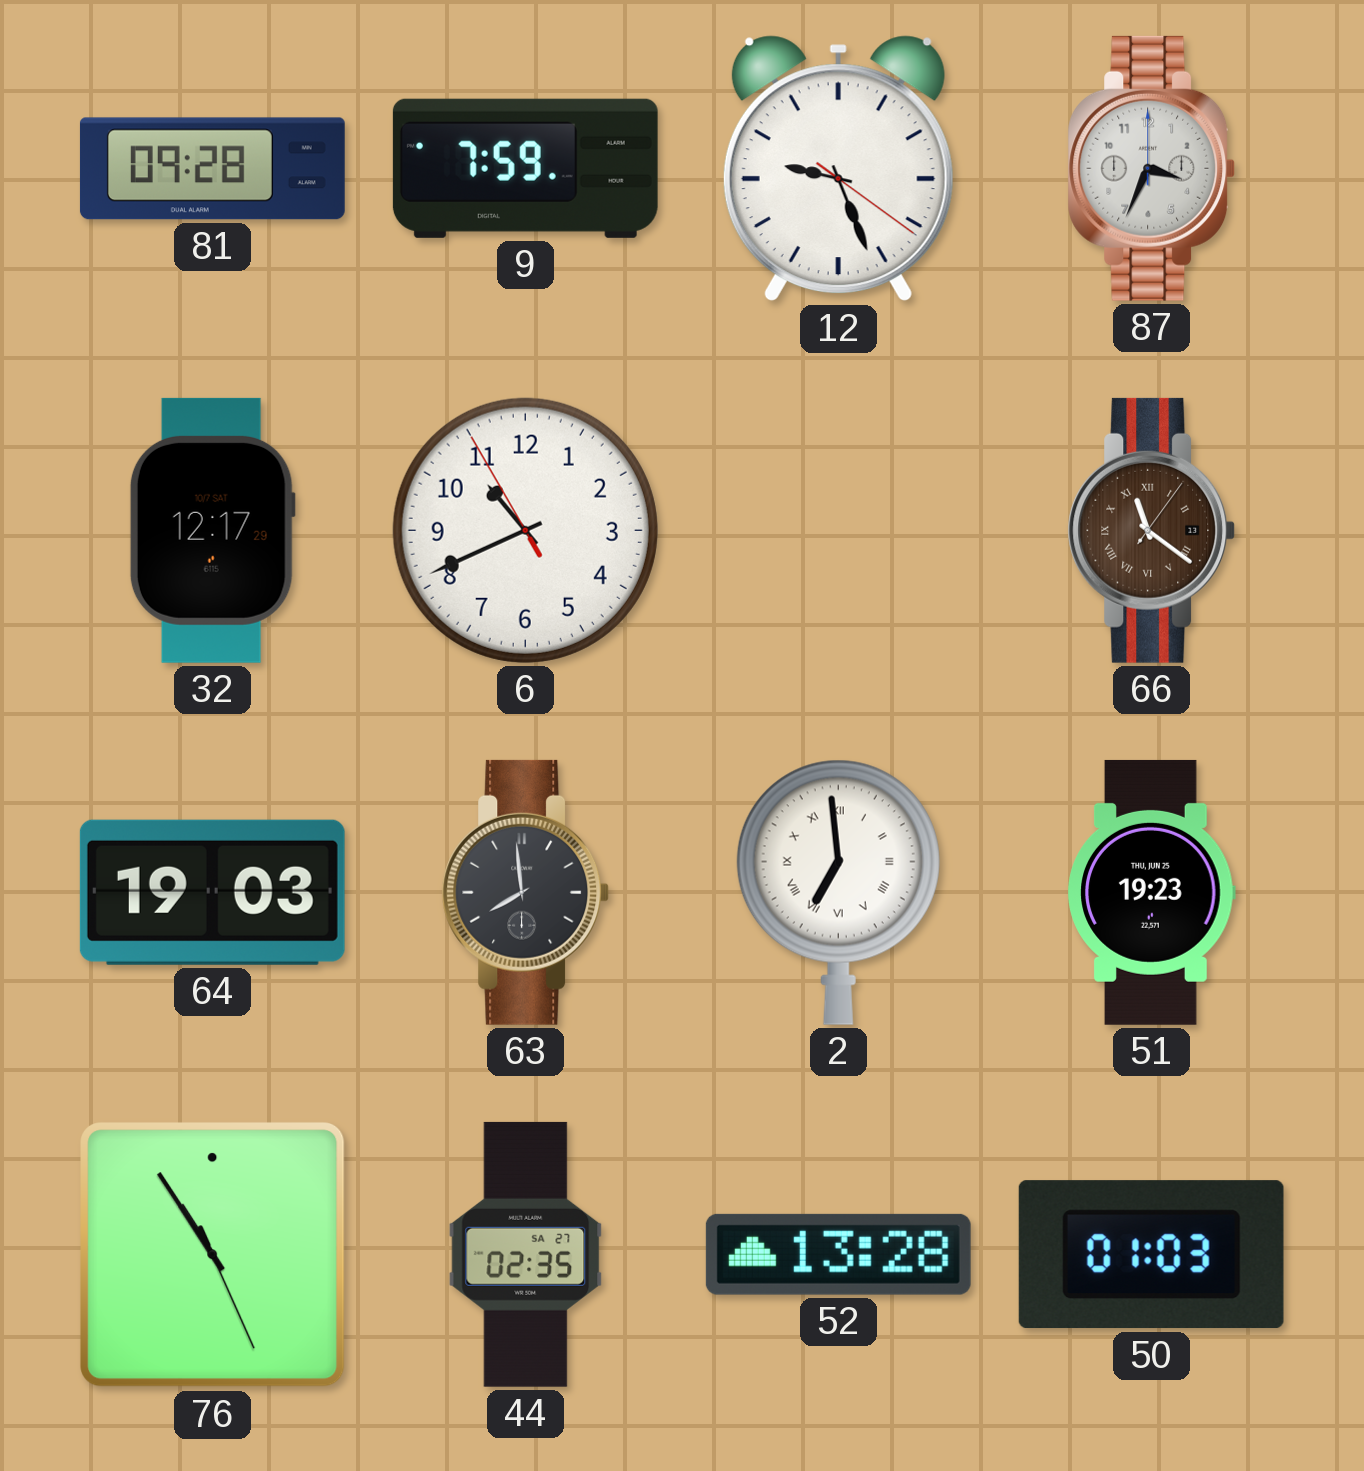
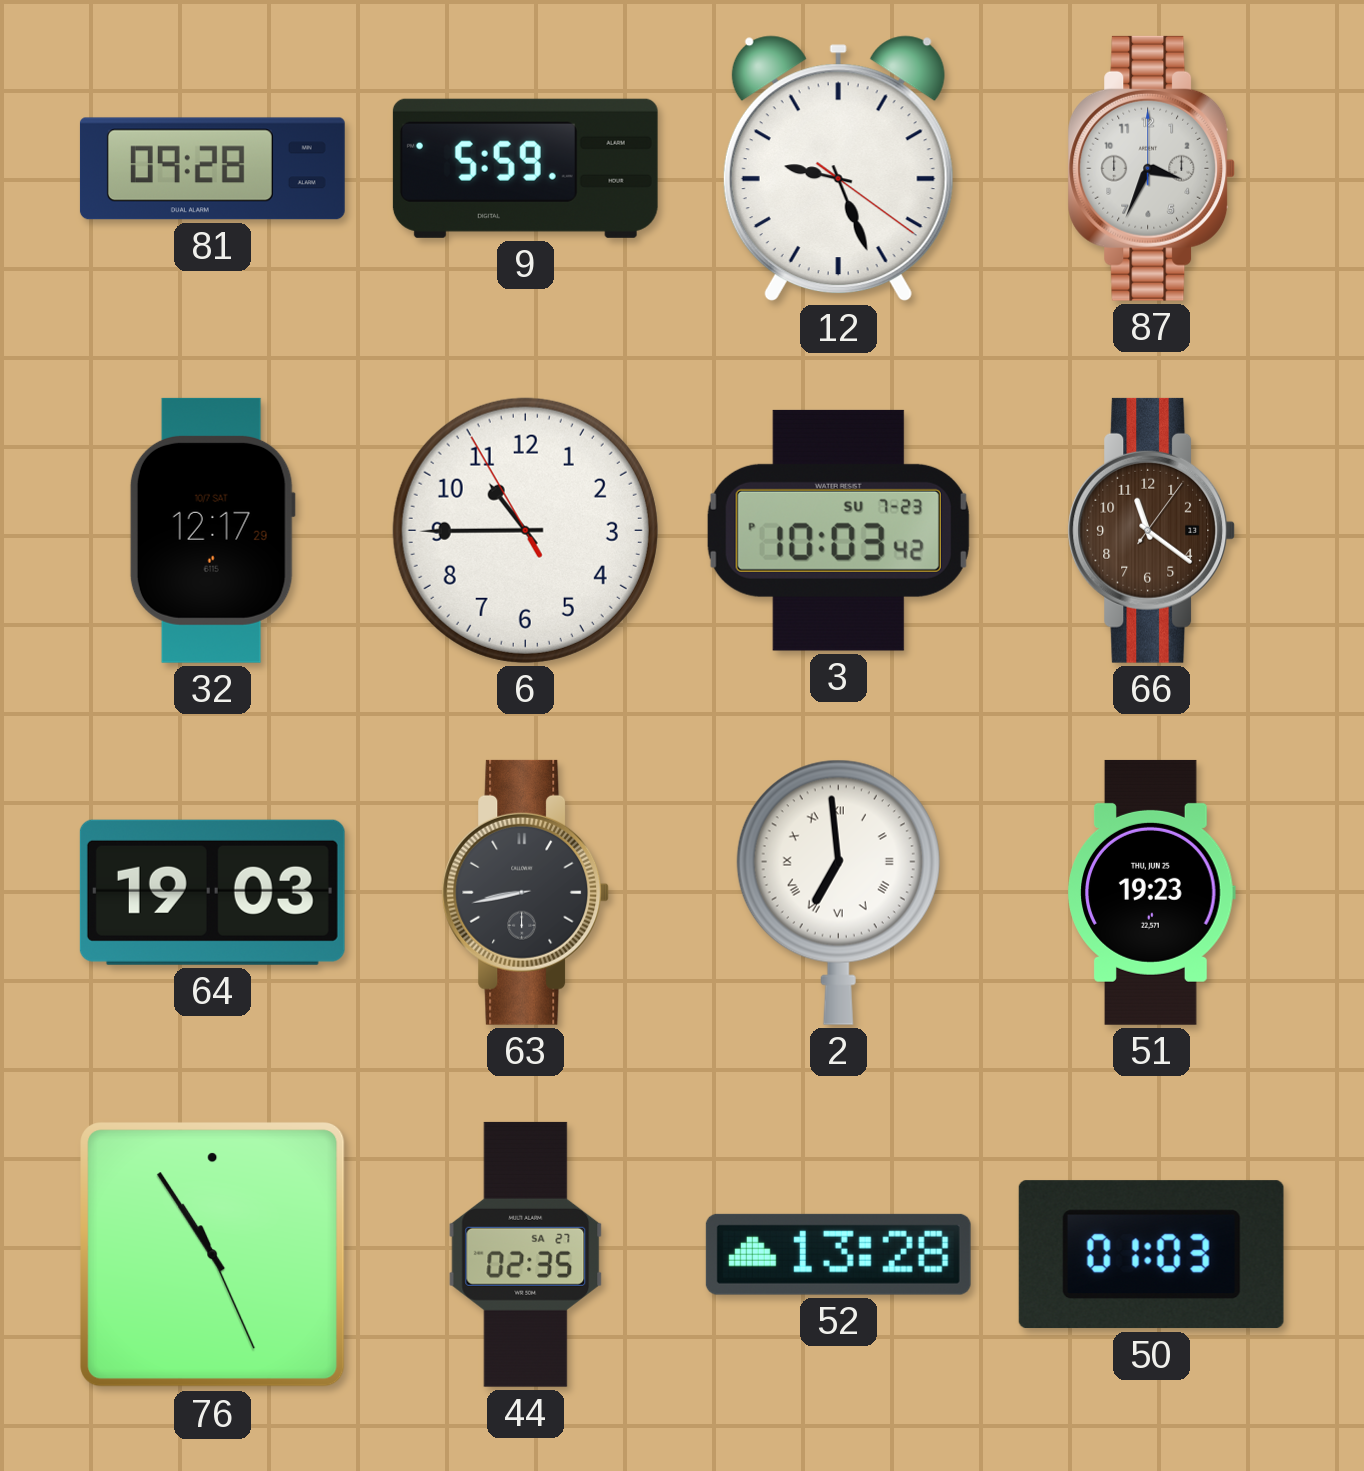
9: 7:59 -> 5:59 (525, 168)
6: 10:40 -> 10:44 (525, 530)
3: none -> 10:03 (838, 530)
66 numerals: Roman -> Arabic (1152, 530)
63: 7:59 -> 8:43 (526, 892)
